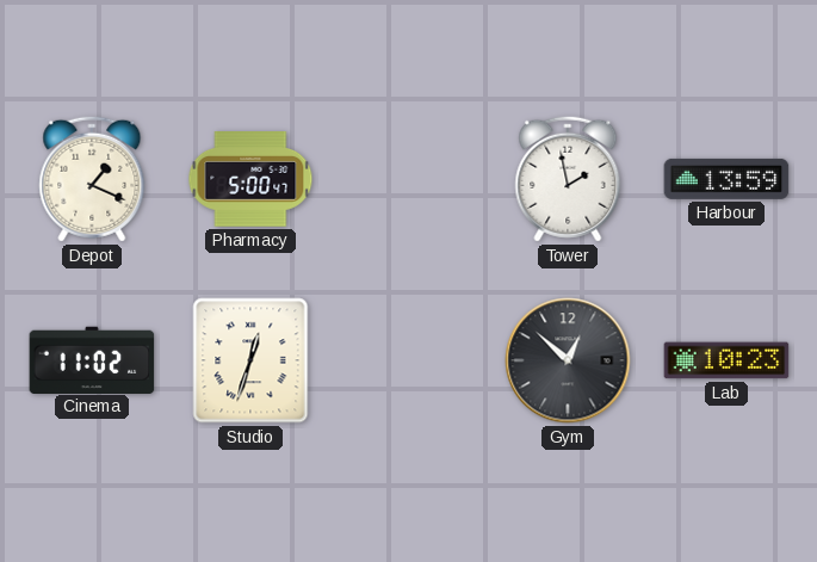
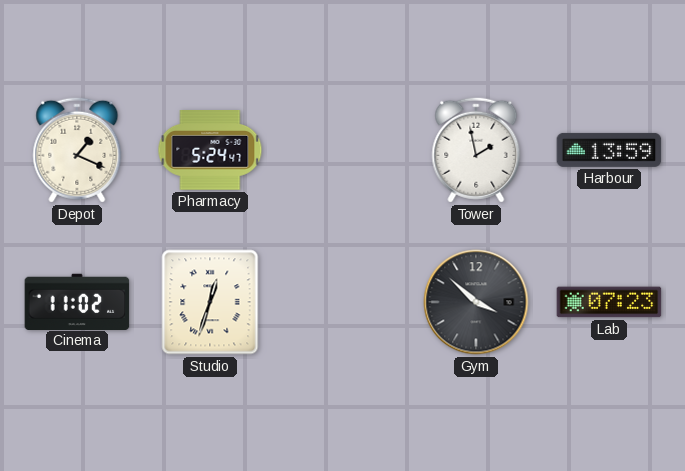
Pharmacy: 5:00 -> 5:24 (210, 151)
Gym: 12:52 -> 3:52 (476, 302)
Lab: 10:23 -> 07:23 (609, 302)
